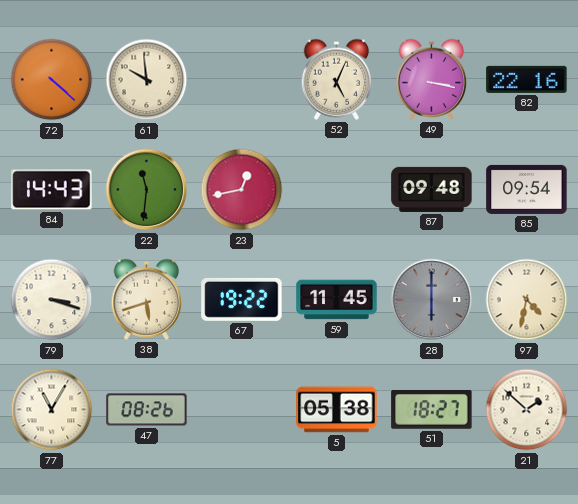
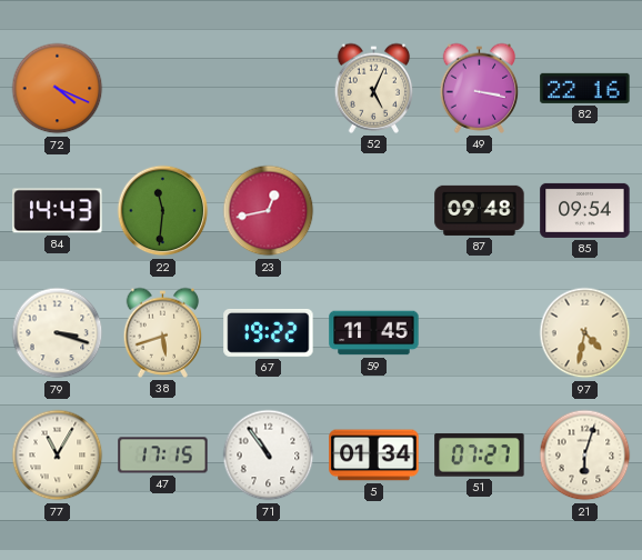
72: 4:22 -> 4:19 (58, 89)
61: 9:59 -> none (147, 80)
28: 6:00 -> none (432, 300)
47: 08:26 -> 17:15 (163, 456)
71: none -> 10:54 (269, 456)
5: 05:38 -> 01:34 (374, 456)
51: 18:27 -> 07:27 (480, 456)
21: 1:52 -> 6:03 (585, 456)
